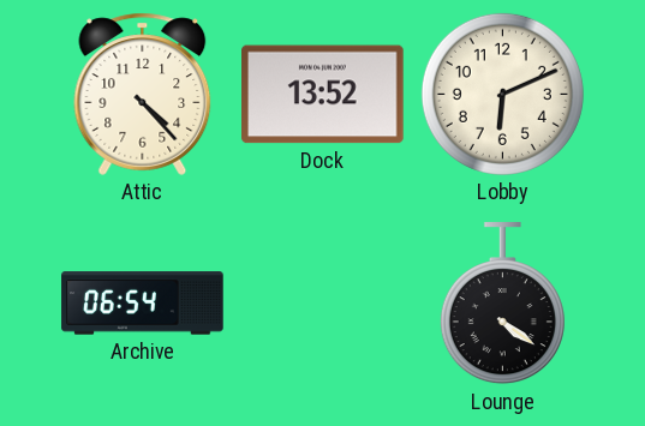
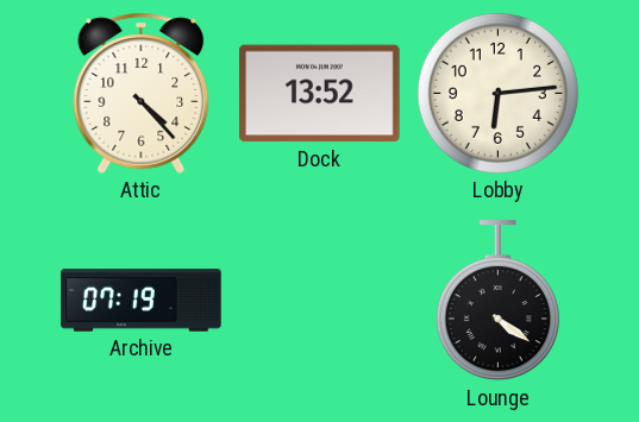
Lobby: 6:11 -> 6:14 (497, 93)
Archive: 06:54 -> 07:19 (142, 301)
